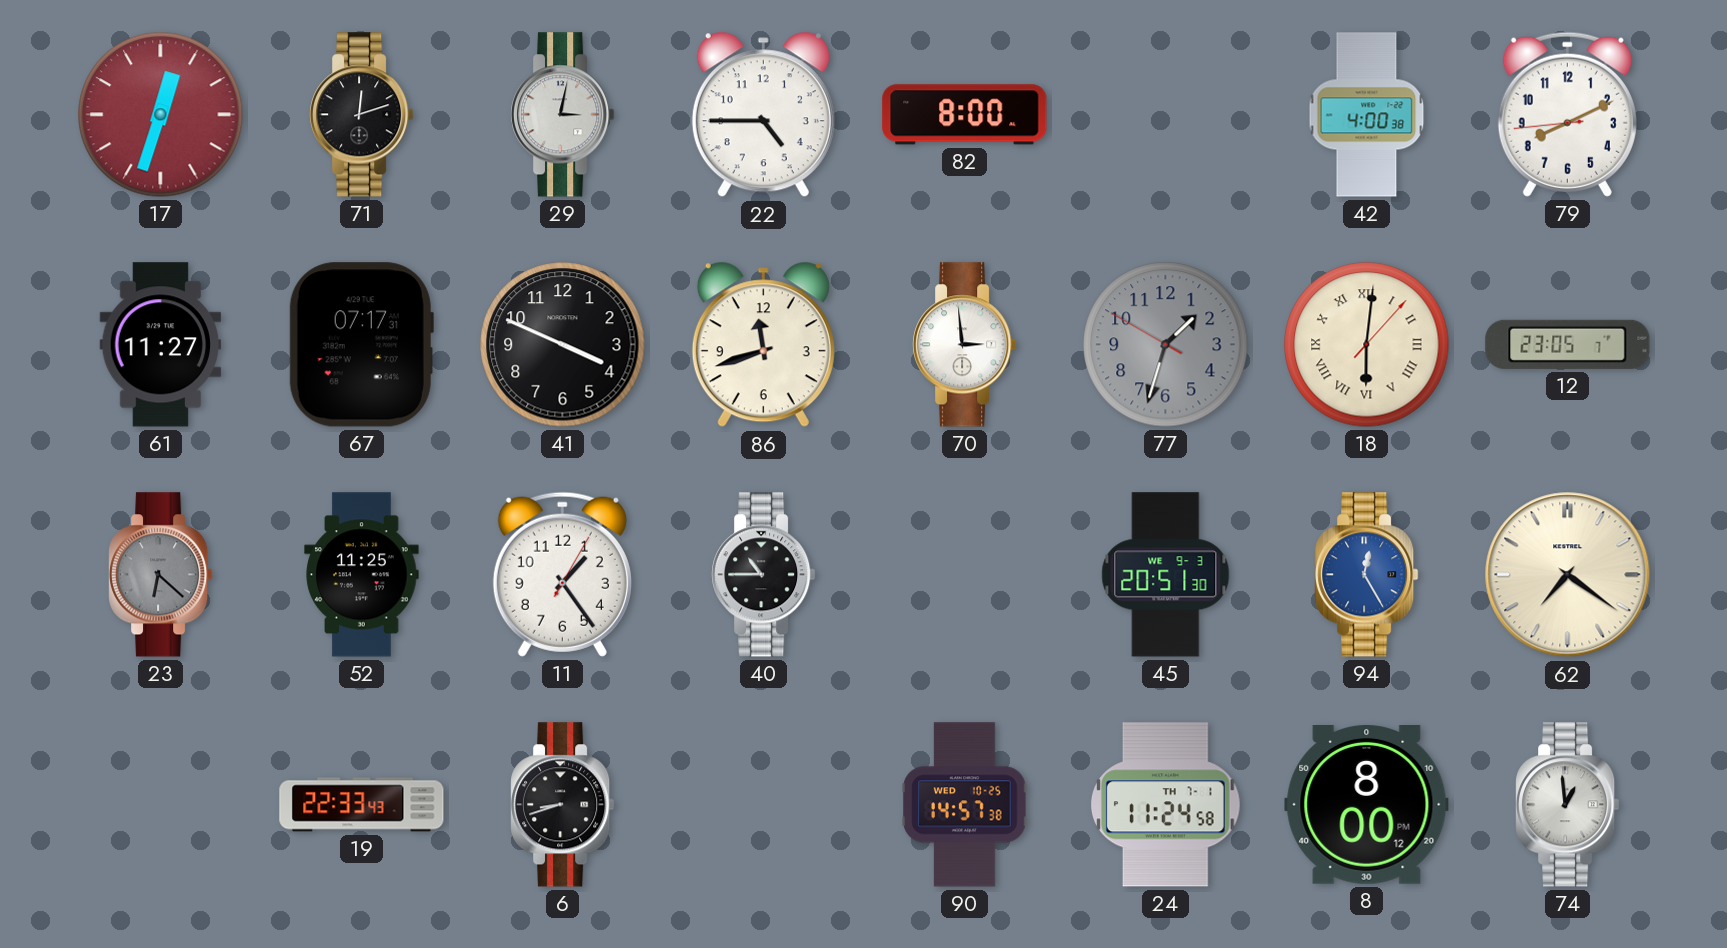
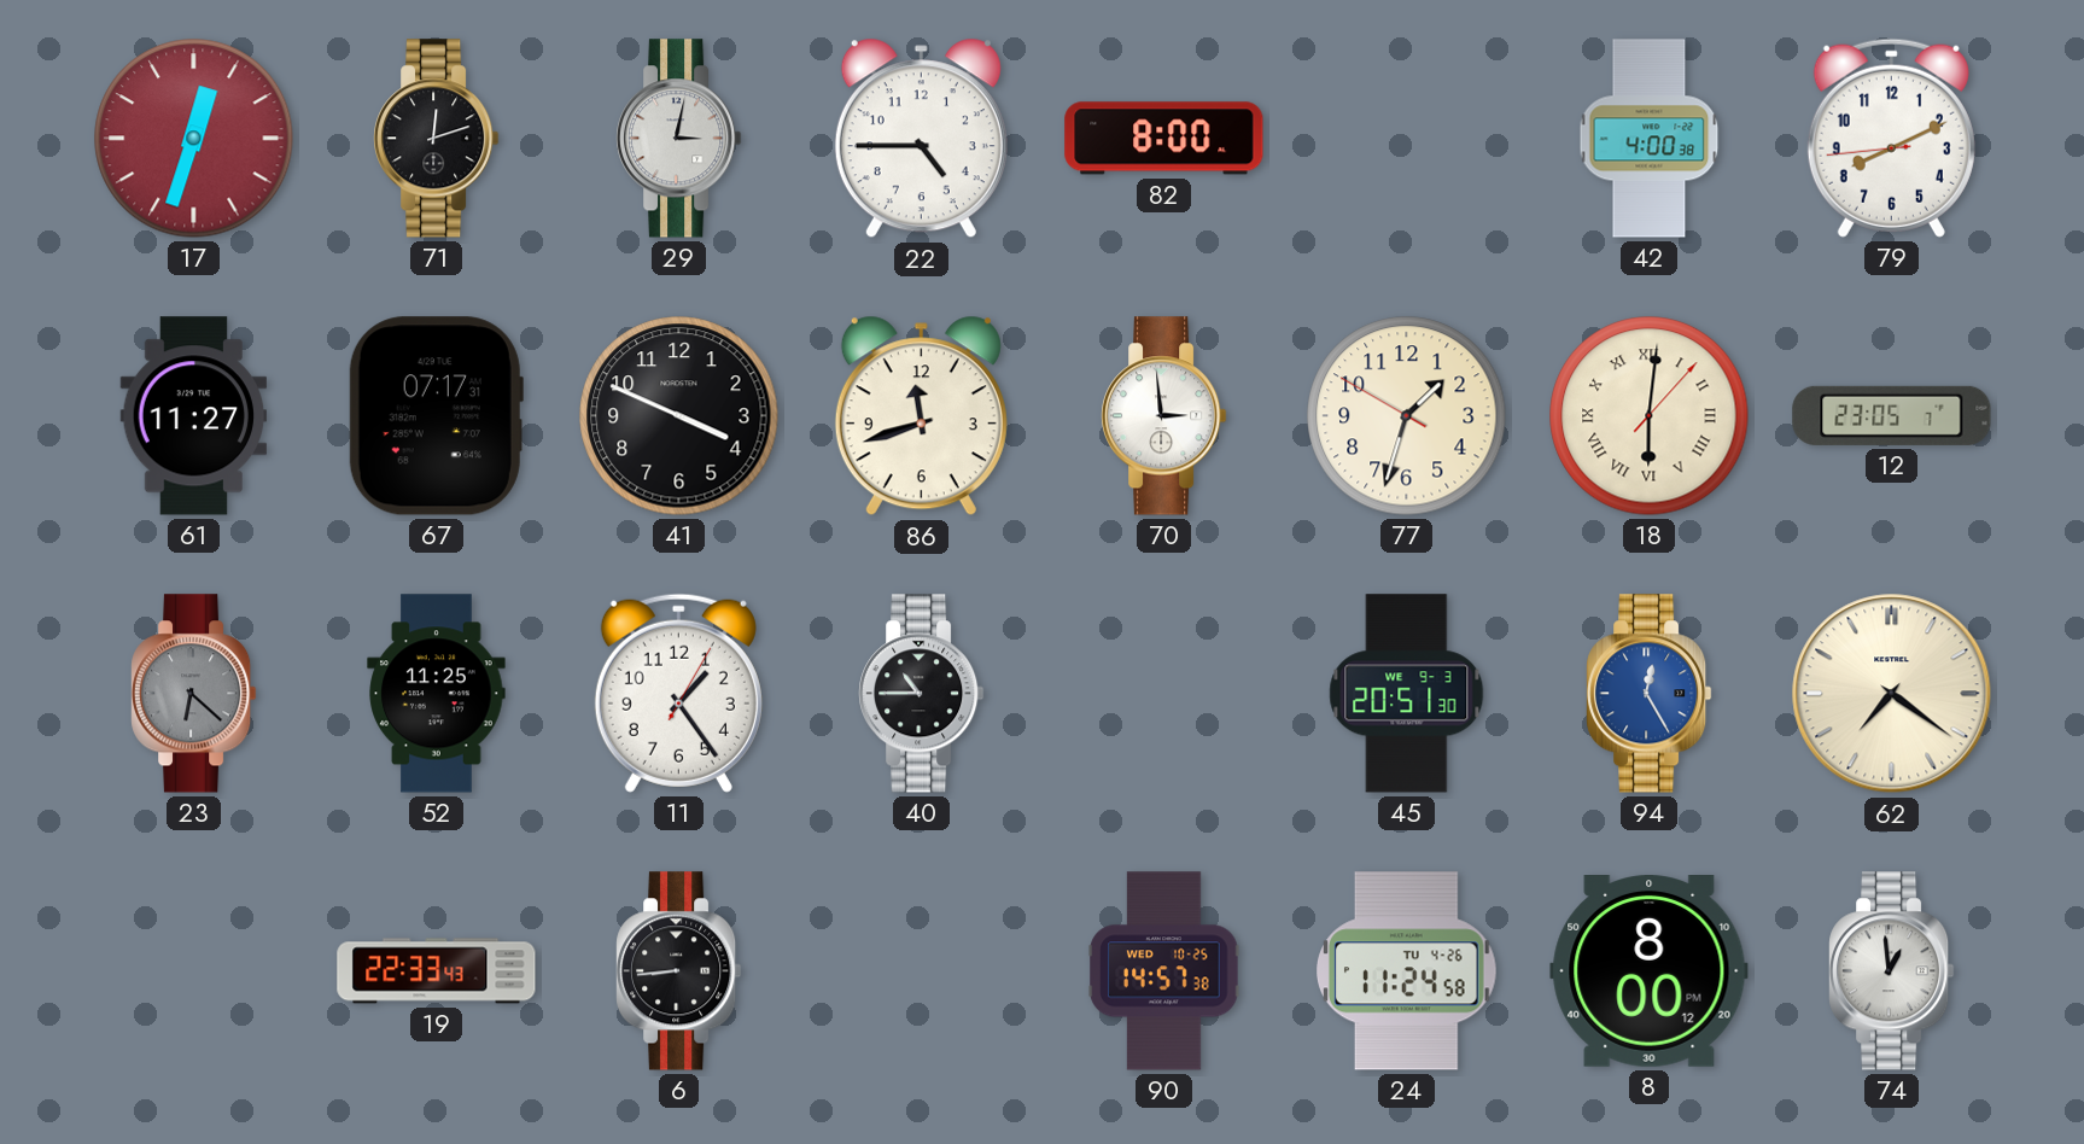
77 dial: grey -> cream (1407, 416)
6: 8:42 -> 8:44 (679, 971)
24 date: TH 7-1 -> TU 4-26 (1407, 971)
